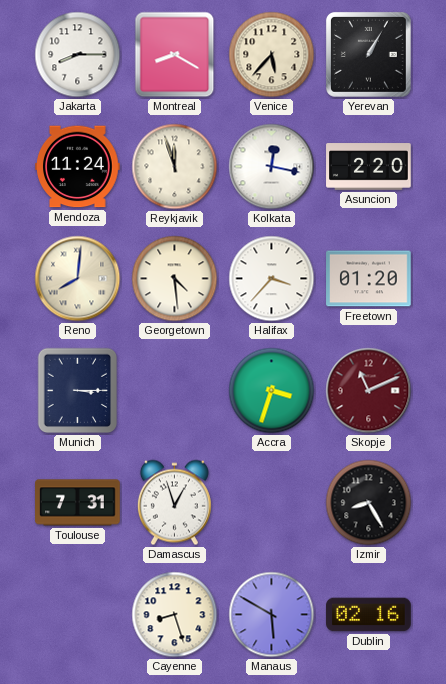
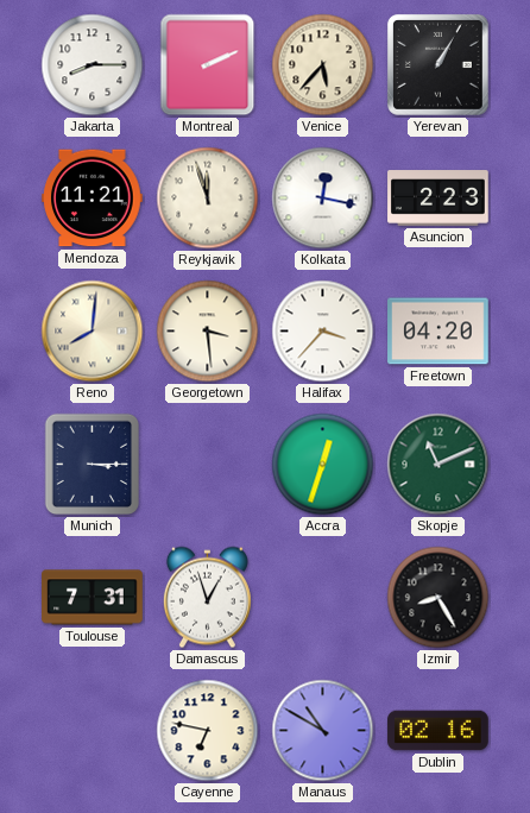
Montreal: 8:20 -> 2:11 (208, 65)
Mendoza: 11:24 -> 11:21 (93, 198)
Asuncion: 2:20 -> 2:23 (438, 198)
Georgetown: 4:29 -> 3:29 (208, 332)
Freetown: 01:20 -> 04:20 (438, 332)
Accra: 3:33 -> 12:33 (323, 465)
Skopje dial: burgundy -> green (438, 465)
Cayenne: 8:27 -> 6:47 (208, 731)
Manaus: 5:50 -> 10:50 (323, 731)
